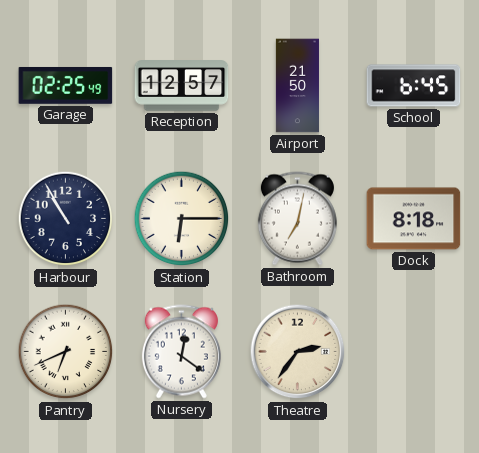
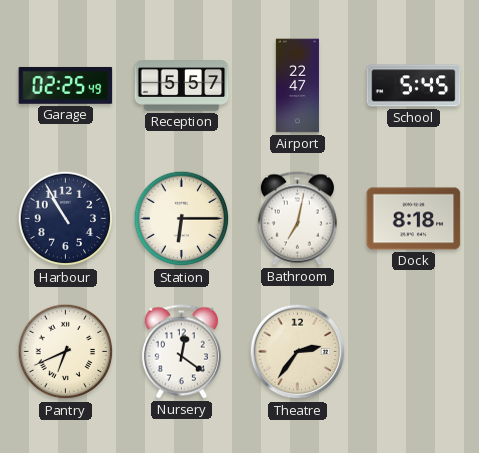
Reception: 12:57 -> 5:57 (182, 86)
Airport: 21:50 -> 22:47 (297, 86)
School: 6:45 -> 5:45 (414, 86)
